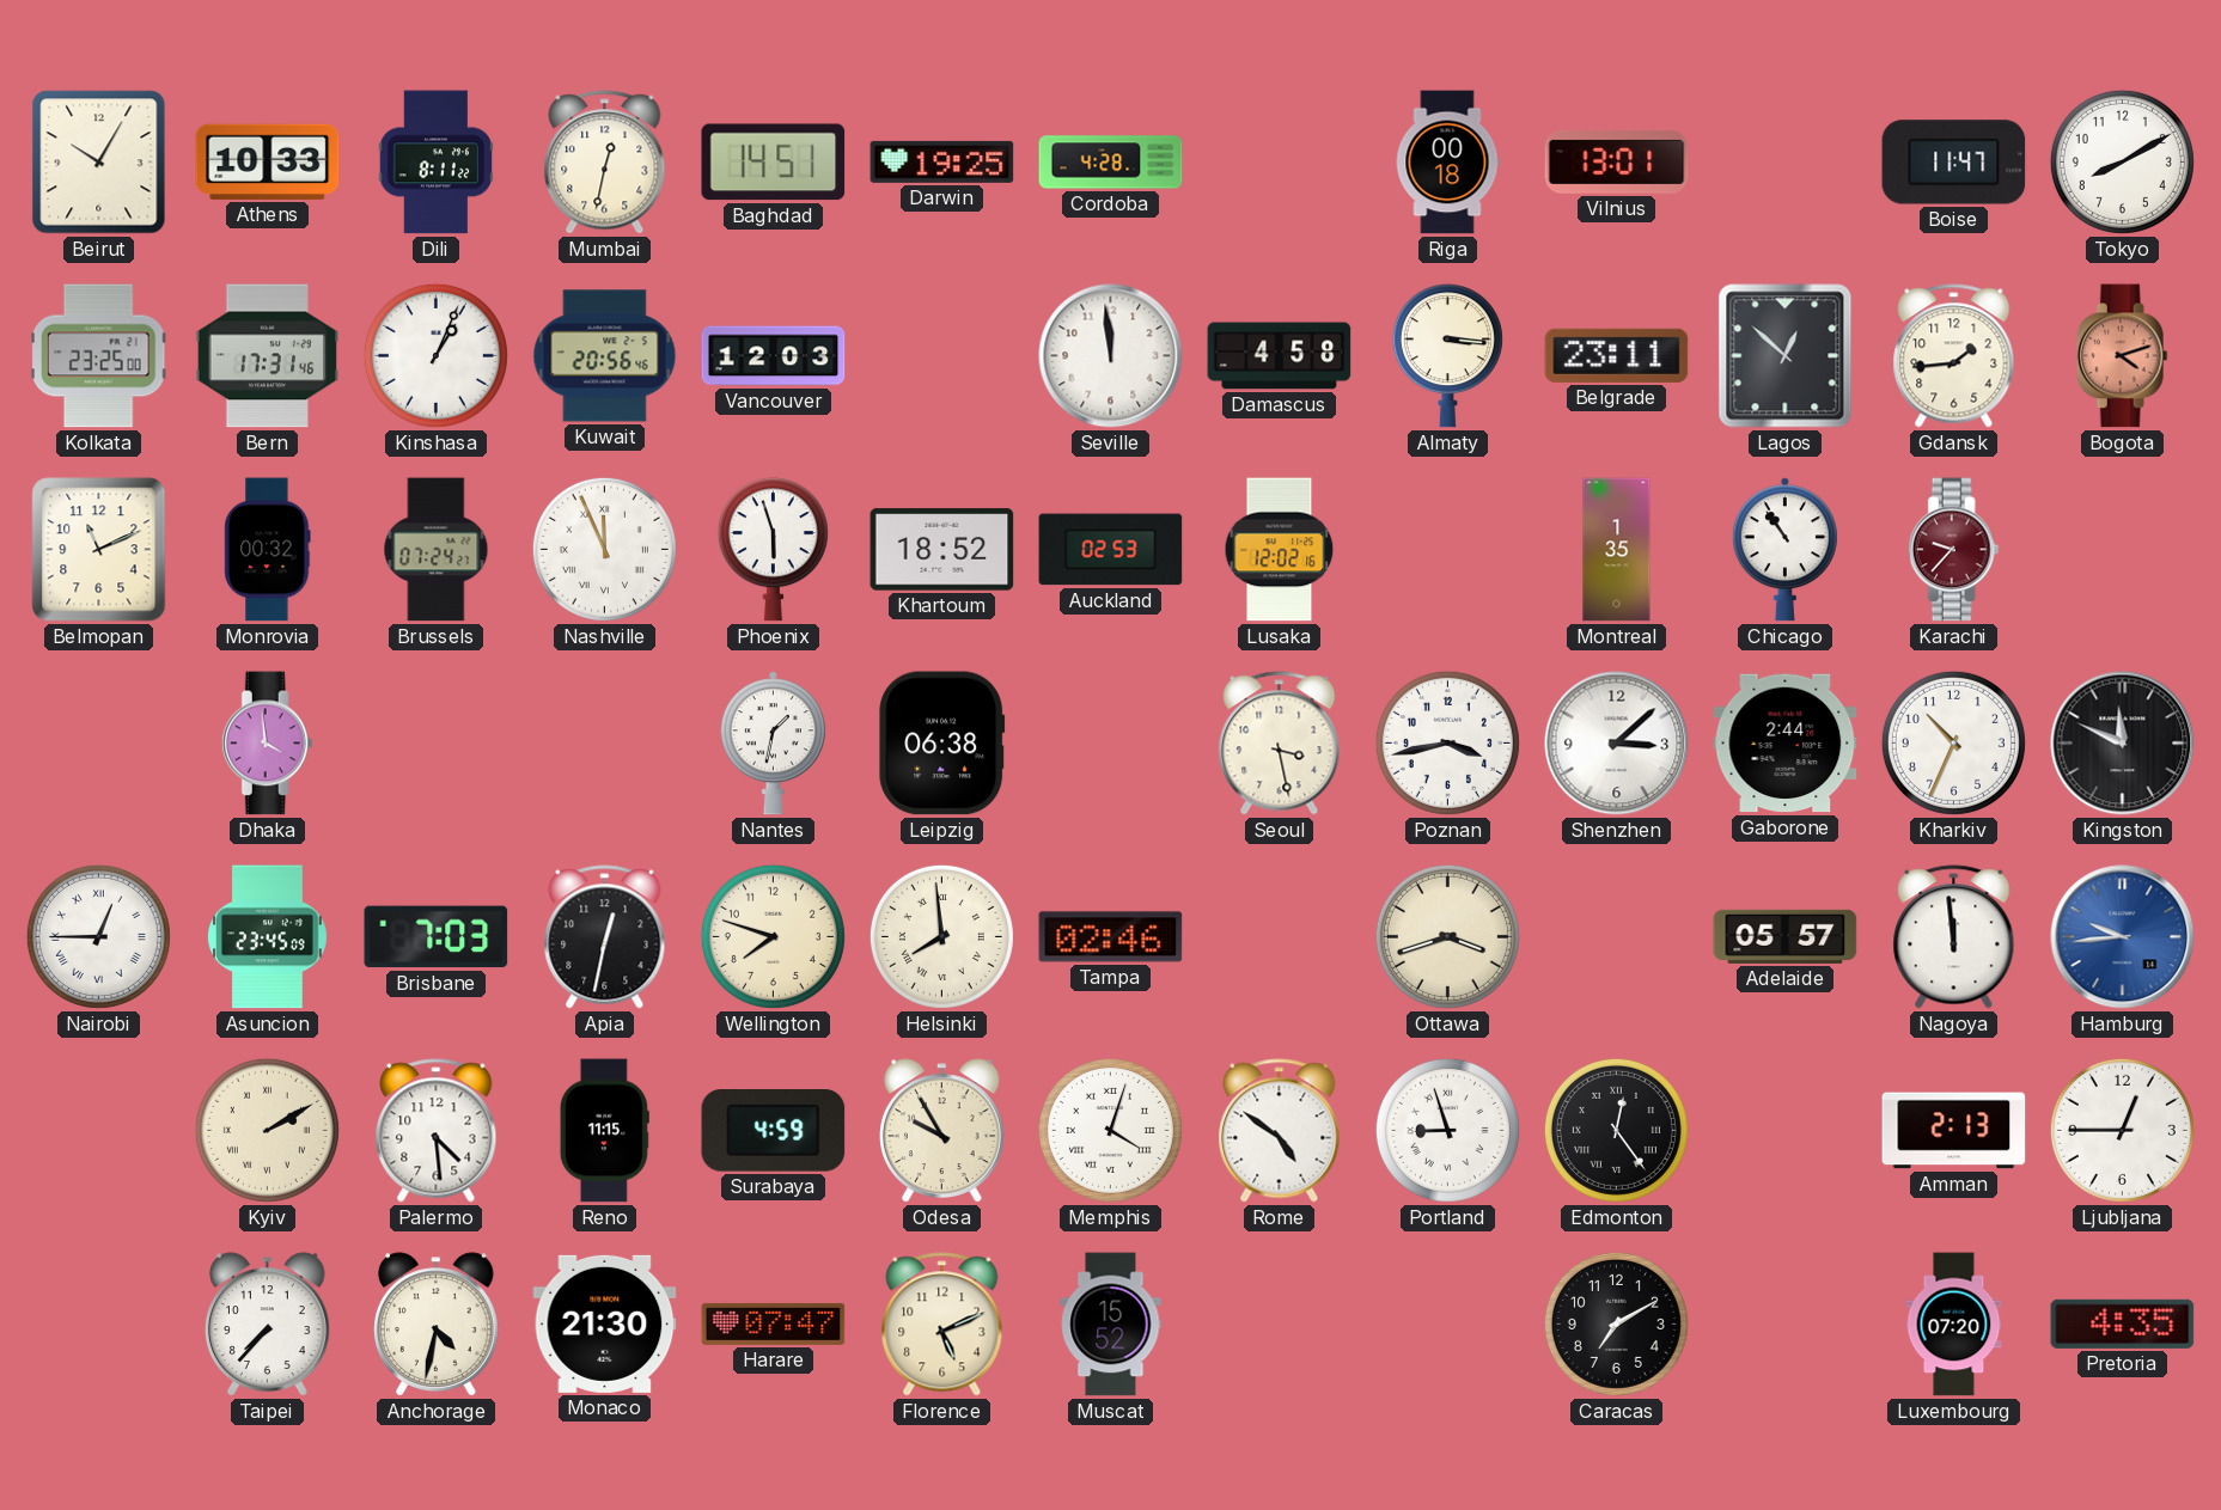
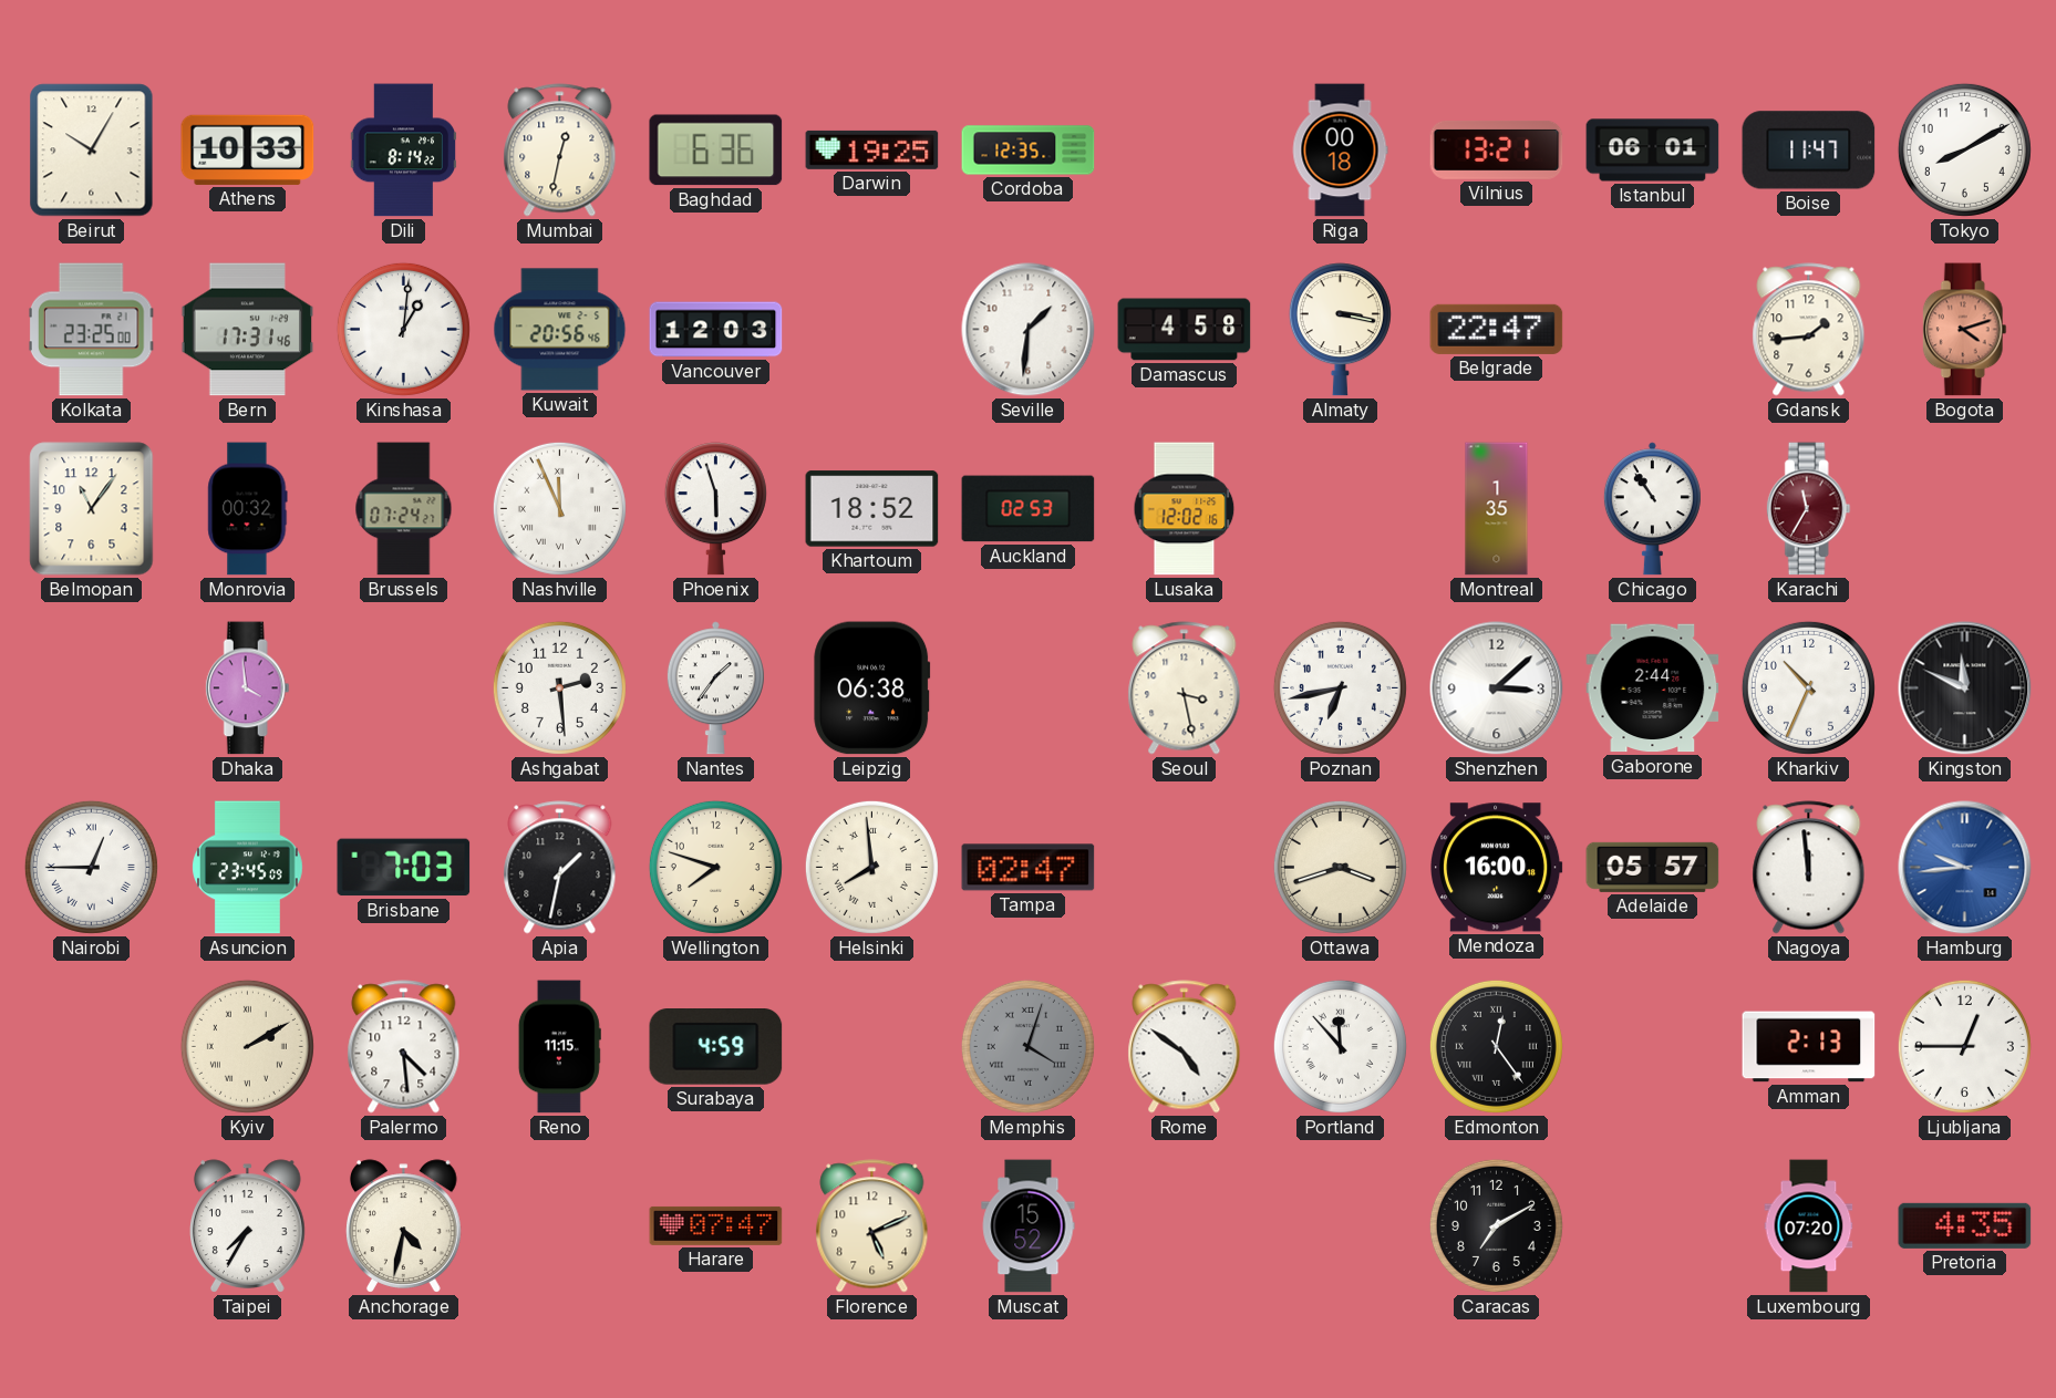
Dili: 8:11 -> 8:14 (404, 151)
Baghdad: 14:51 -> 6:36 (716, 151)
Cordoba: 4:28 -> 12:35 (1029, 151)
Vilnius: 13:01 -> 13:21 (1497, 149)
Istanbul: none -> 06:01 (1653, 151)
Kinshasa: 1:04 -> 1:01 (403, 329)
Seville: 11:59 -> 1:31 (1029, 330)
Almaty: 3:16 -> 3:17 (1340, 330)
Belgrade: 23:11 -> 22:47 (1497, 329)
Lagos: 12:52 -> none (1786, 356)
Belmopan: 11:11 -> 11:06 (92, 509)
Karachi: 9:37 -> 11:35 (1808, 509)
Ashgabat: none -> 2:29 (559, 687)
Nantes: 1:32 -> 1:36 (715, 688)
Poznan: 3:43 -> 6:43 (1340, 687)
Apia: 12:32 -> 1:32 (560, 868)
Tampa: 02:46 -> 02:47 (1029, 868)
Mendoza: none -> 16:00 (1497, 868)
Odesa: 9:55 -> none (942, 1131)
Memphis dial: white -> grey (1027, 1046)
Portland: 8:57 -> 11:53 (1340, 1046)
Taipei: 7:37 -> 7:35 (248, 1226)
Monaco: 21:30 -> none (605, 1323)
